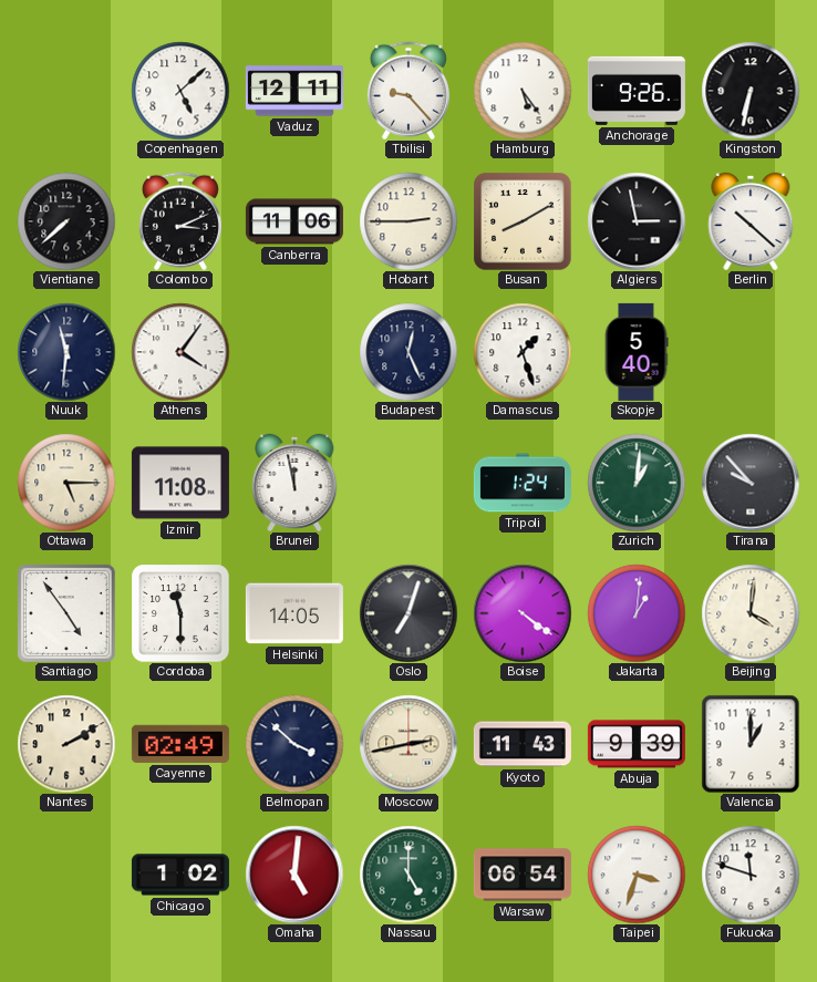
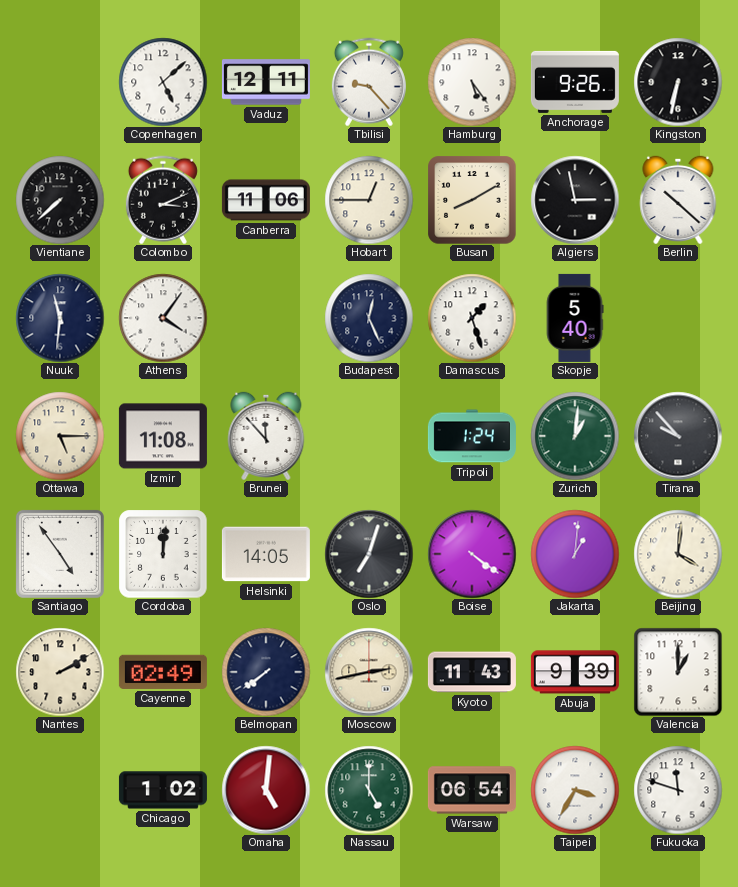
Hobart: 2:45 -> 12:45 (369, 200)
Brunei: 11:58 -> 11:53 (266, 435)
Cordoba: 11:30 -> 12:01 (163, 554)
Belmopan: 3:52 -> 7:39 (266, 672)
Taipei: 3:33 -> 3:35 (575, 790)
